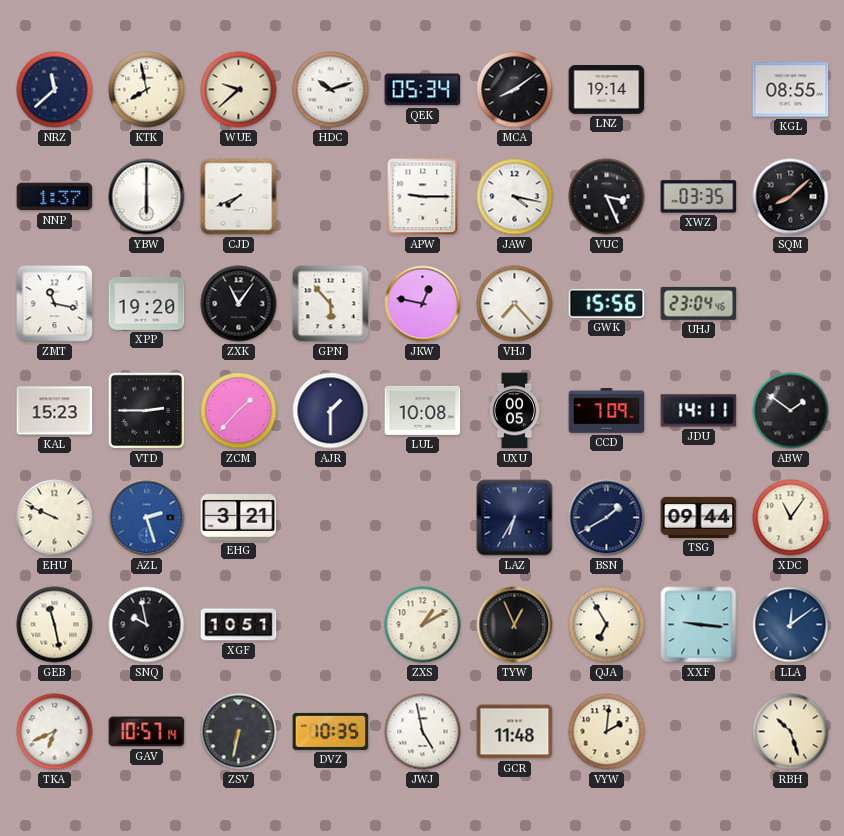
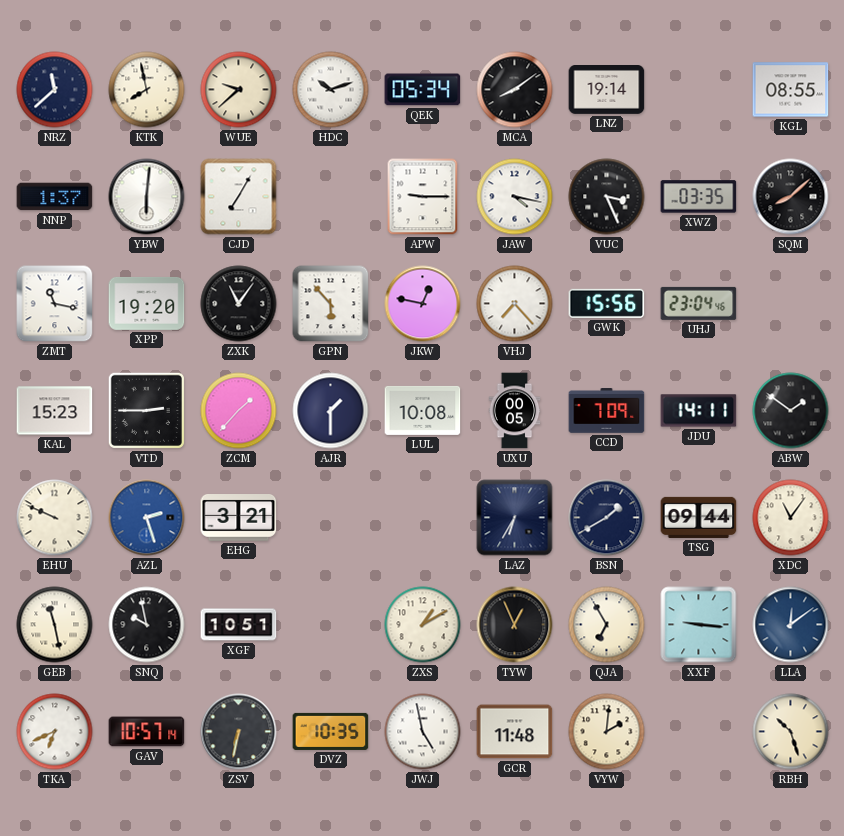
YBW: 6:00 -> 6:01 (147, 197)
CJD: 7:41 -> 7:05 (239, 197)
